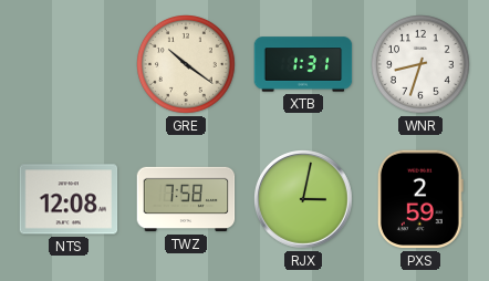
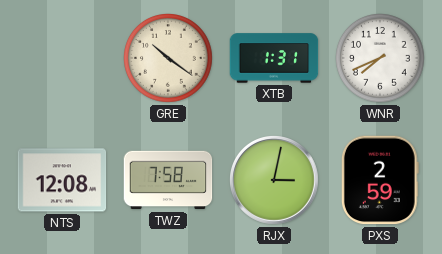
WNR: 8:33 -> 7:41 (381, 59)
